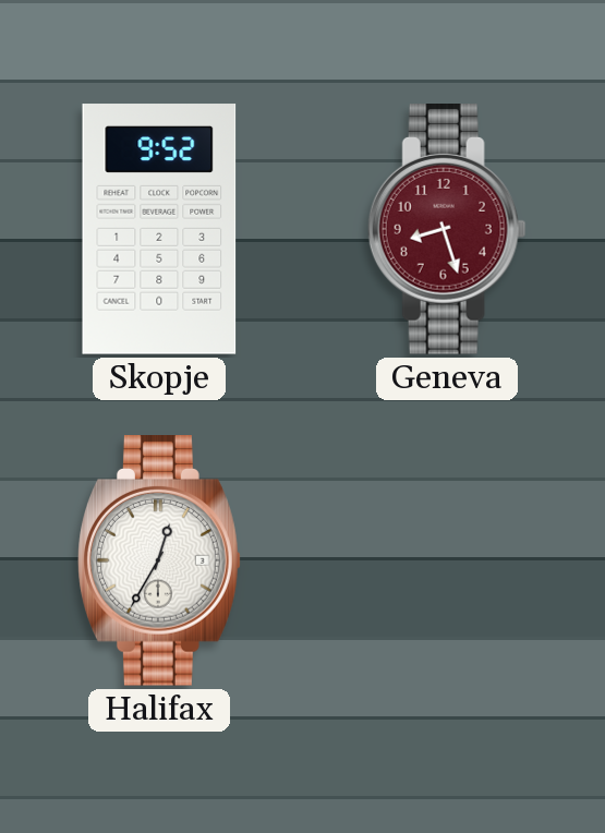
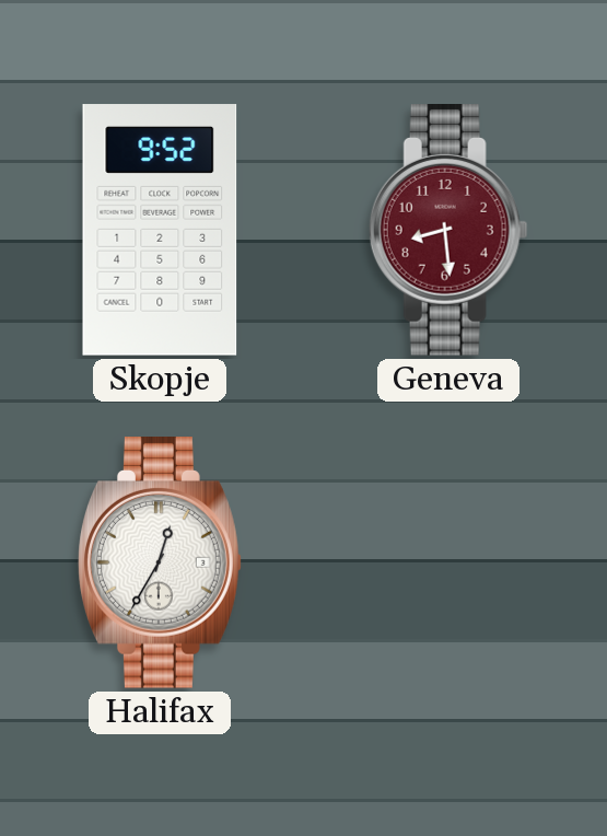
Geneva: 8:27 -> 8:29 (448, 231)
